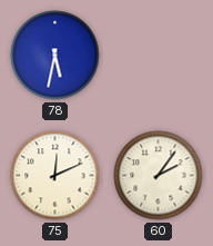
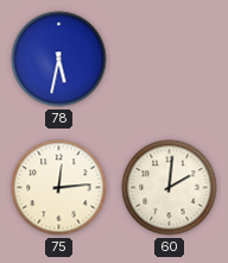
75: 12:11 -> 12:14 (59, 188)
60: 2:06 -> 2:01 (170, 188)
